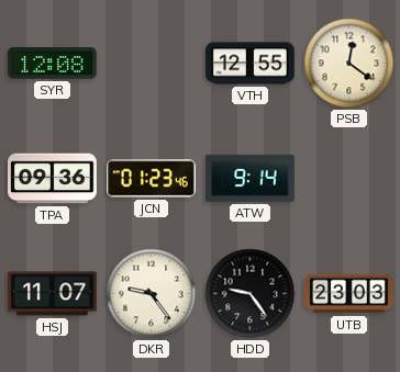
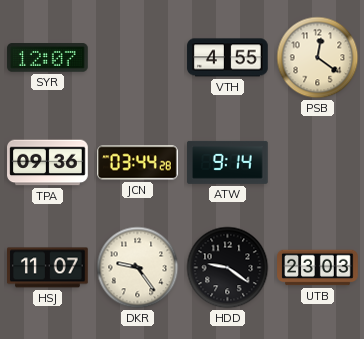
SYR: 12:08 -> 12:07 (48, 58)
VTH: 12:55 -> 4:55 (228, 58)
JCN: 01:23 -> 03:44 (138, 163)
HDD: 9:24 -> 9:21 (228, 268)
